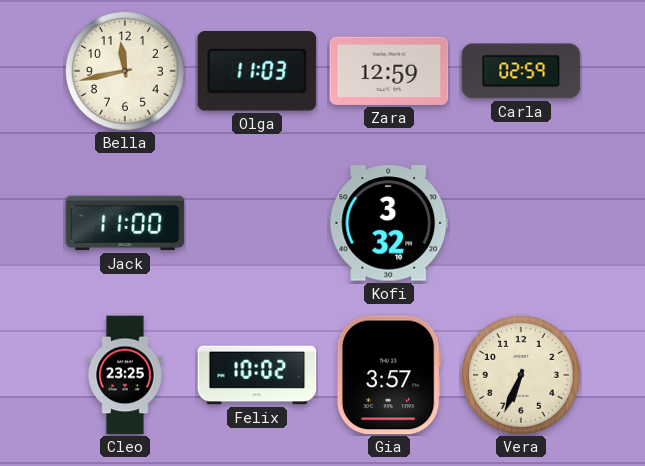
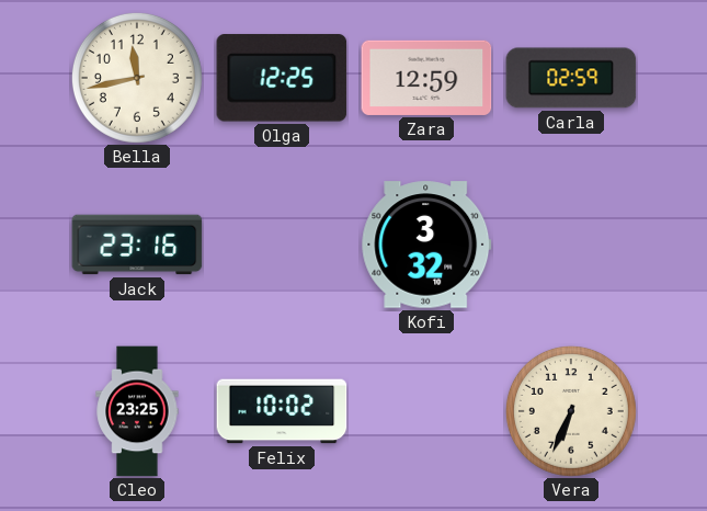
Olga: 11:03 -> 12:25 (282, 78)
Jack: 11:00 -> 23:16 (137, 245)
Gia: 3:57 -> none (389, 375)
